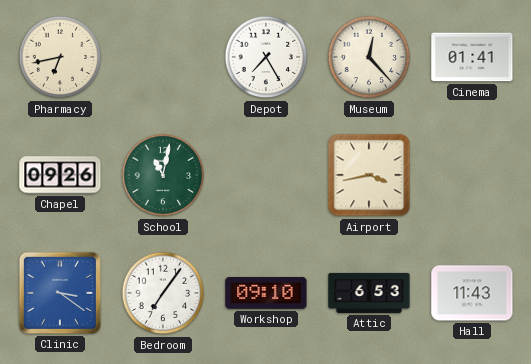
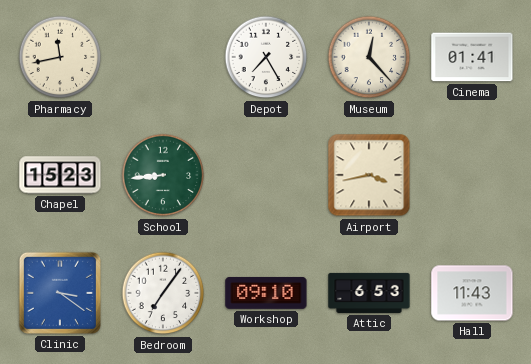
Pharmacy: 6:43 -> 11:43 (60, 57)
Chapel: 09:26 -> 15:23 (60, 175)
School: 11:02 -> 8:44 (163, 175)
